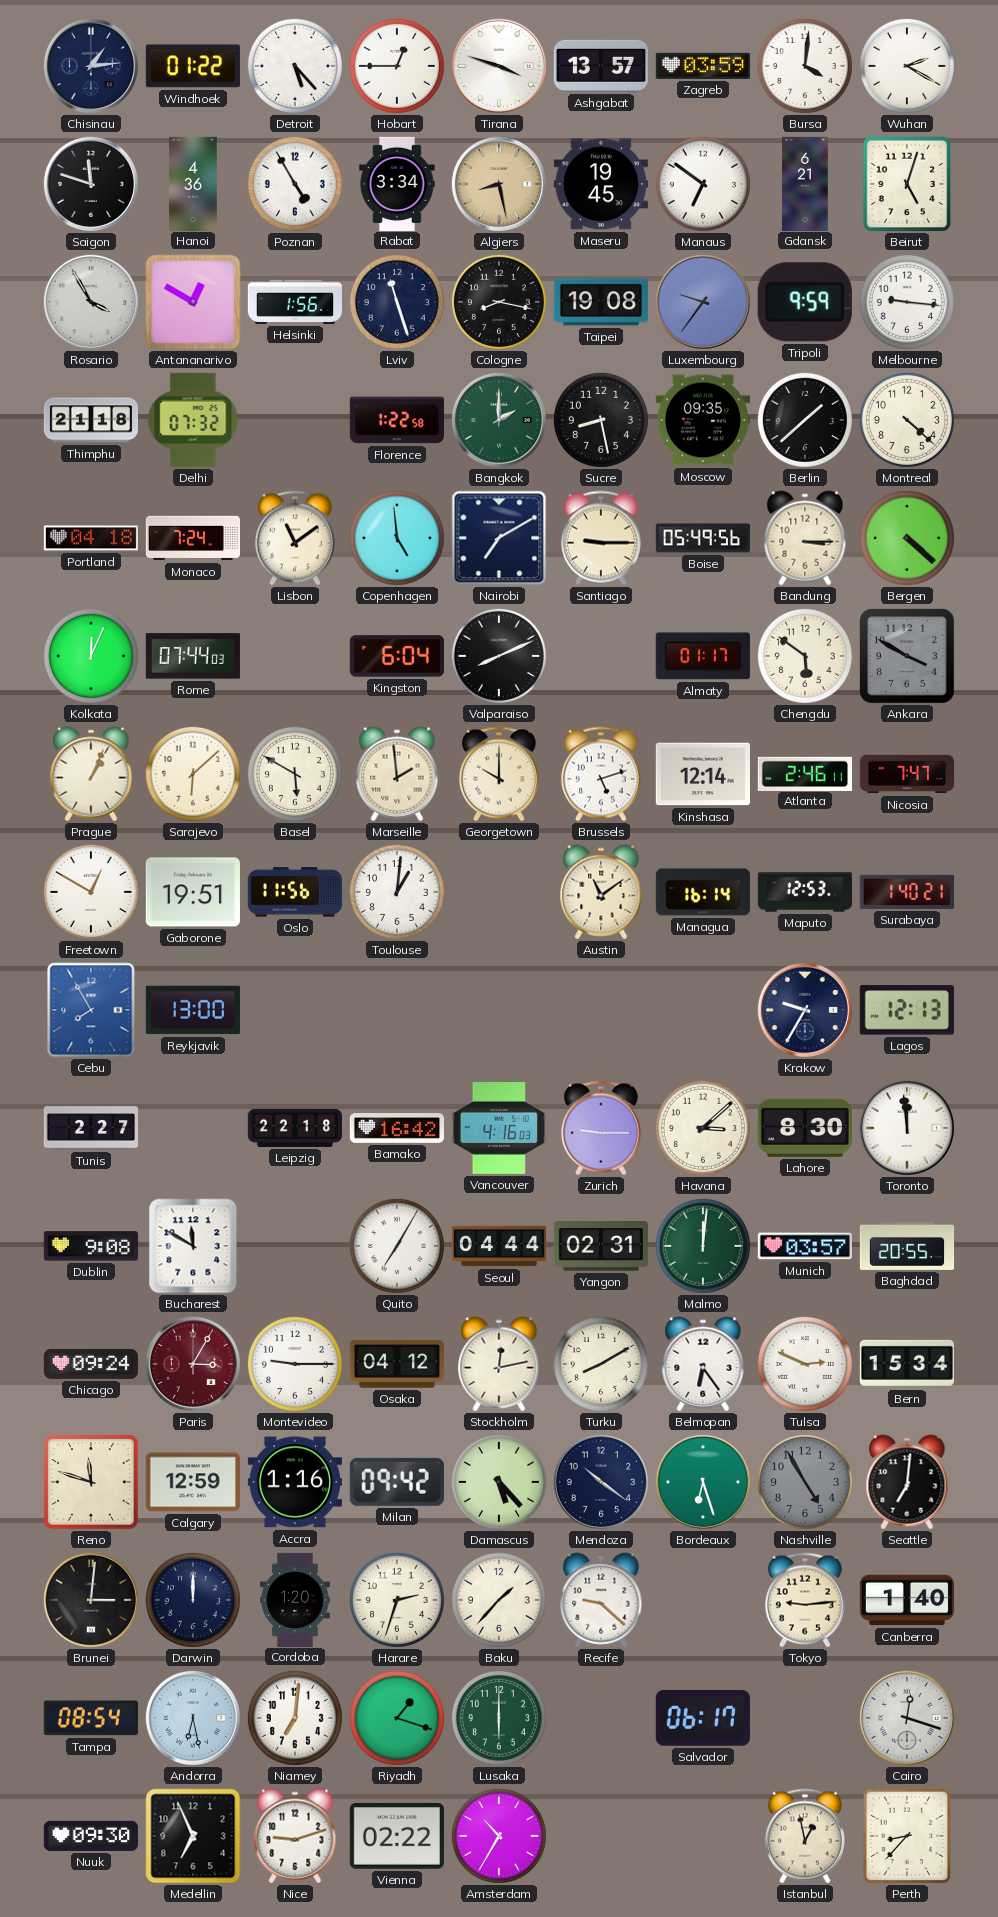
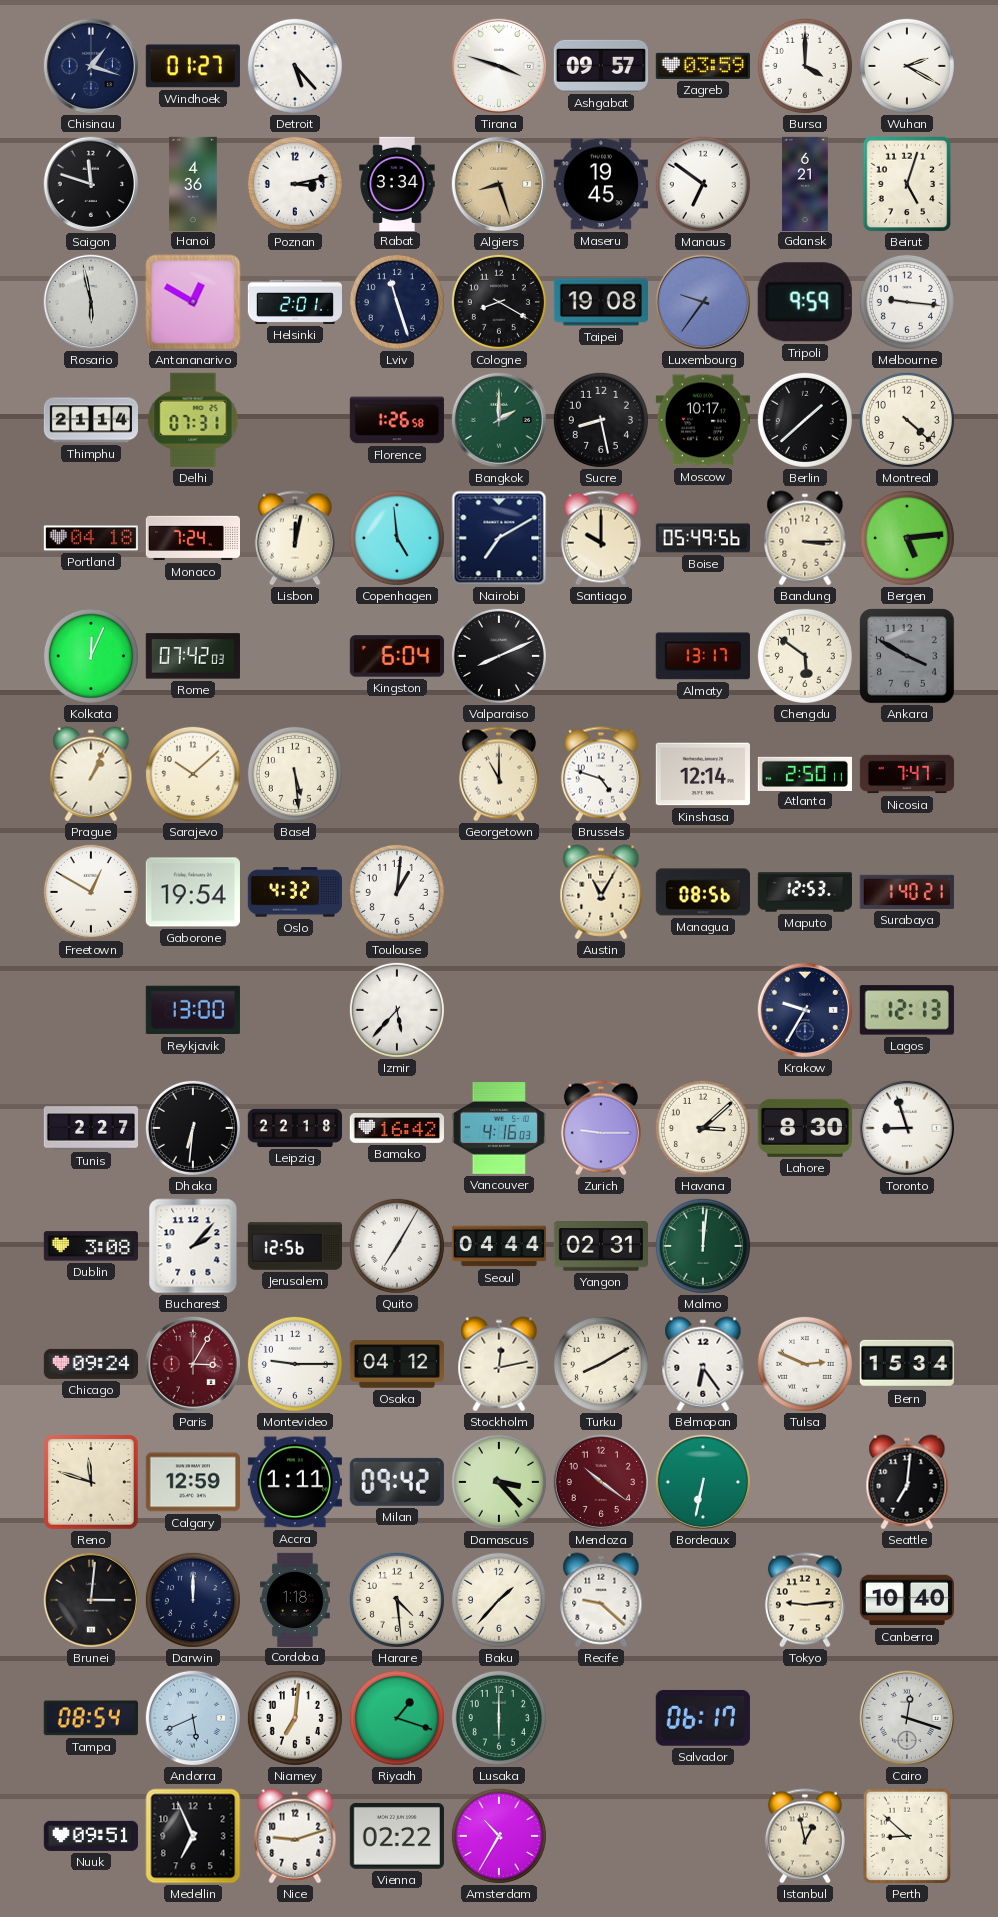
Chisinau: 1:14 -> 1:18 (91, 66)
Windhoek: 01:22 -> 01:27 (193, 66)
Hobart: 12:45 -> none (397, 66)
Ashgabat: 13:57 -> 09:57 (600, 66)
Bursa: 4:01 -> 4:00 (805, 66)
Poznan: 4:55 -> 3:13 (295, 184)
Algiers: 8:28 -> 8:27 (499, 184)
Rosario: 3:55 -> 5:58 (91, 302)
Helsinki: 1:56 -> 2:01 (294, 302)
Cologne: 8:17 -> 8:20 (499, 302)
Thimphu: 21:18 -> 21:14 (90, 420)
Delhi: 07:32 -> 07:31 (193, 420)
Florence: 1:22 -> 1:26 (397, 420)
Moscow: 09:35 -> 10:17 (703, 420)
Lisbon: 11:09 -> 12:02 (295, 538)
Santiago: 9:15 -> 10:00 (601, 538)
Bergen: 4:22 -> 5:14 (907, 538)
Rome: 07:44 -> 07:42 (193, 656)
Almaty: 01:17 -> 13:17 (703, 656)
Sarajevo: 6:08 -> 10:08 (193, 774)
Basel: 5:50 -> 5:29 (295, 774)
Marseille: 1:59 -> none (397, 774)
Georgetown: 10:00 -> 11:00 (499, 774)
Brussels: 5:12 -> 4:48 (601, 774)
Atlanta: 2:46 -> 2:50 (804, 773)
Gaborone: 19:51 -> 19:54 (193, 892)
Oslo: 11:56 -> 4:32 (295, 892)
Austin: 11:09 -> 11:05 (601, 892)
Managua: 16:14 -> 08:56 (703, 892)
Cebu: 7:55 -> none (91, 1010)
Izmir: none -> 5:37 (397, 1010)
Dhaka: none -> 6:31 (193, 1128)
Toronto: 11:59 -> 8:57 (907, 1128)
Dublin: 9:08 -> 3:08 (91, 1246)
Bucharest: 11:50 -> 2:07 (193, 1246)
Jerusalem: none -> 12:56 (295, 1246)
Munich: 03:57 -> none (805, 1246)
Baghdad: 20:55 -> none (907, 1246)
Accra: 1:16 -> 1:11 (295, 1482)
Damascus: 5:23 -> 3:23 (499, 1482)
Mendoza dial: navy -> burgundy (601, 1482)
Bordeaux: 6:27 -> 6:32 (703, 1482)
Nashville: 4:55 -> none (805, 1482)
Cordoba: 1:20 -> 1:18 (296, 1599)
Harare: 2:33 -> 4:29 (397, 1600)
Canberra: 1:40 -> 10:40 (906, 1600)
Andorra: 6:28 -> 5:41 (193, 1718)
Nuuk: 09:30 -> 09:51 (91, 1836)
Perth: 8:37 -> 8:52 (907, 1836)
